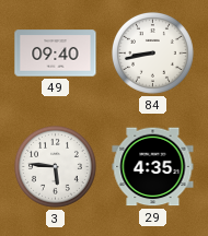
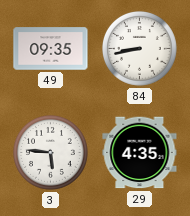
49: 09:40 -> 09:35 (51, 49)
